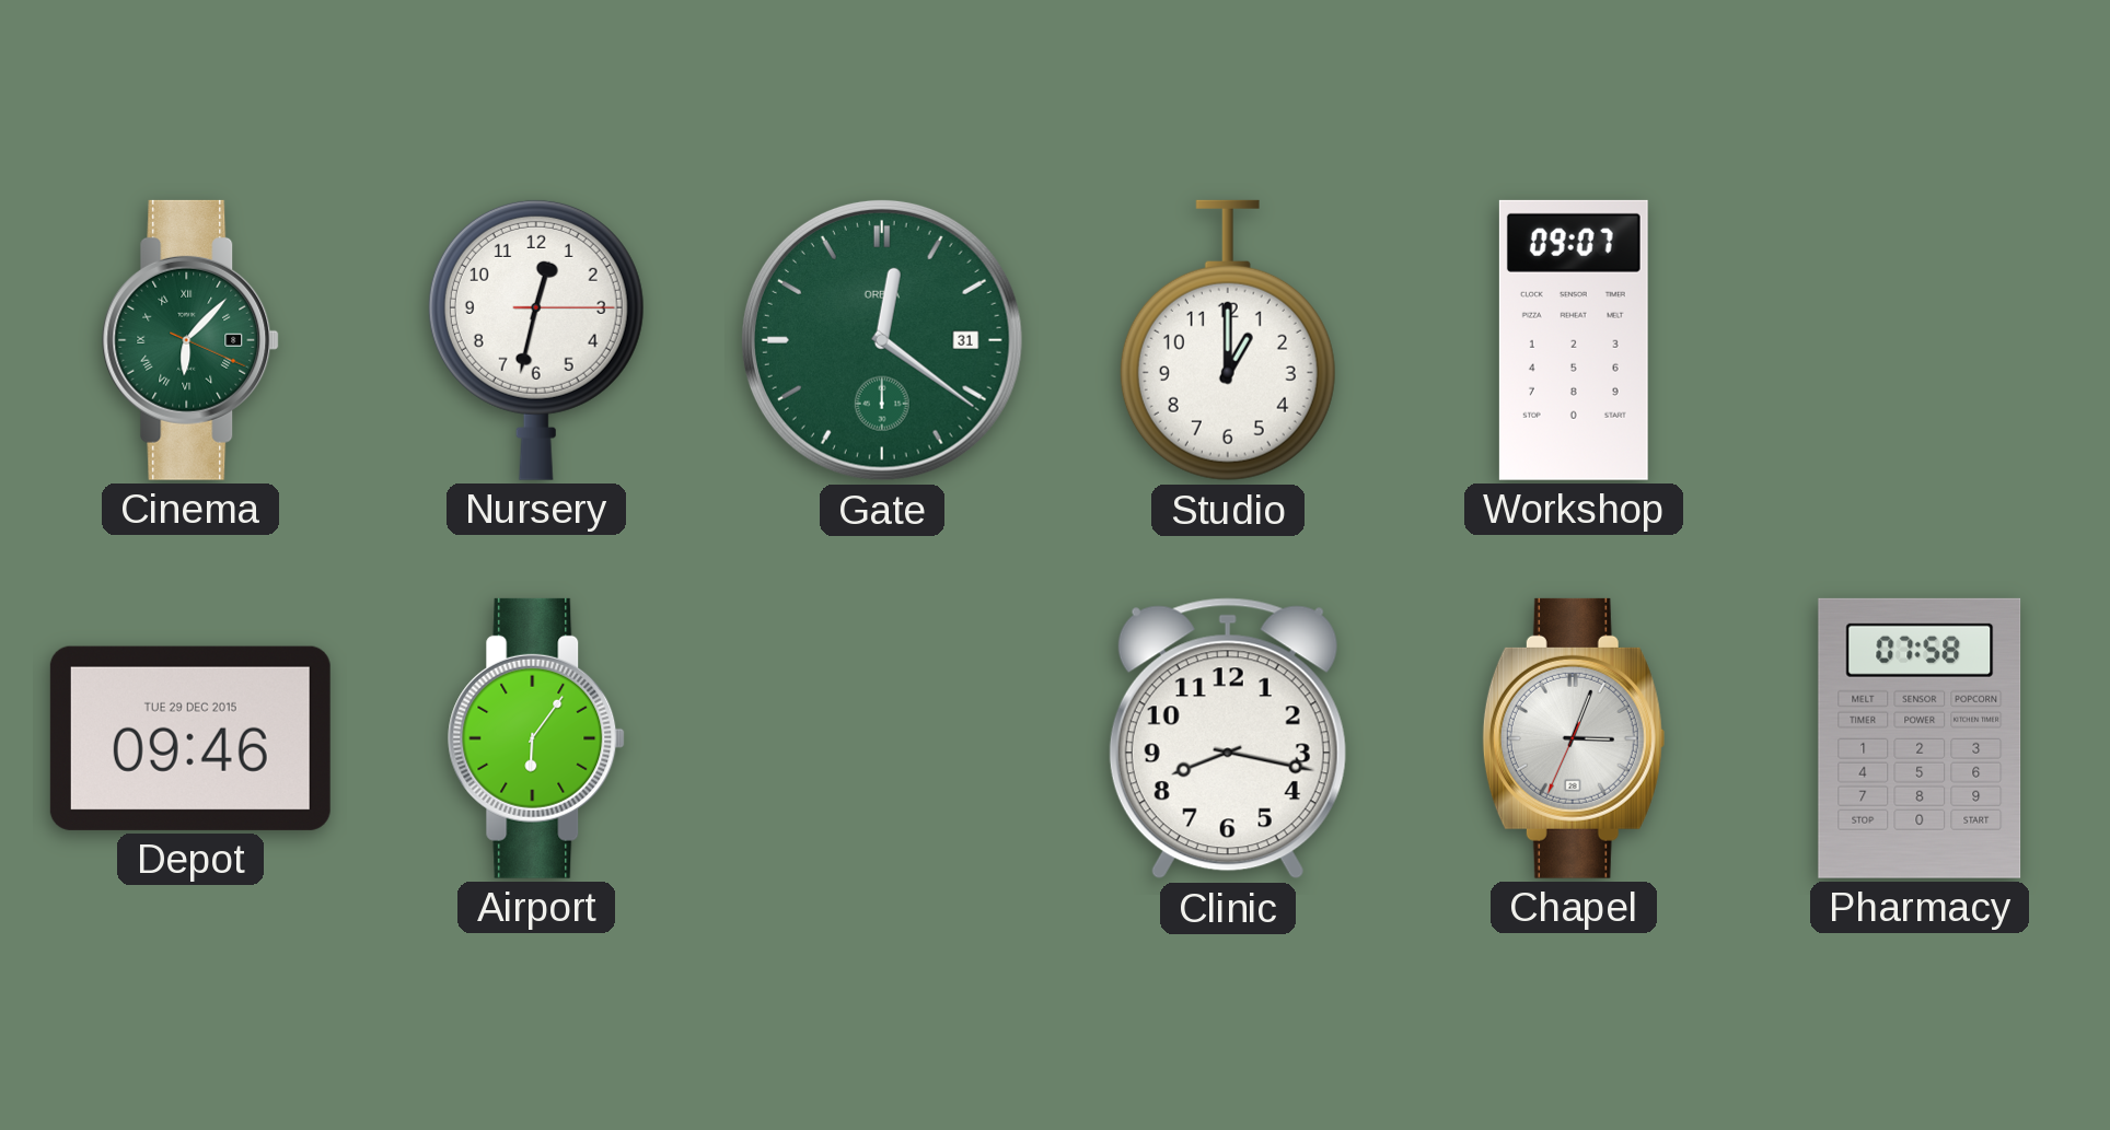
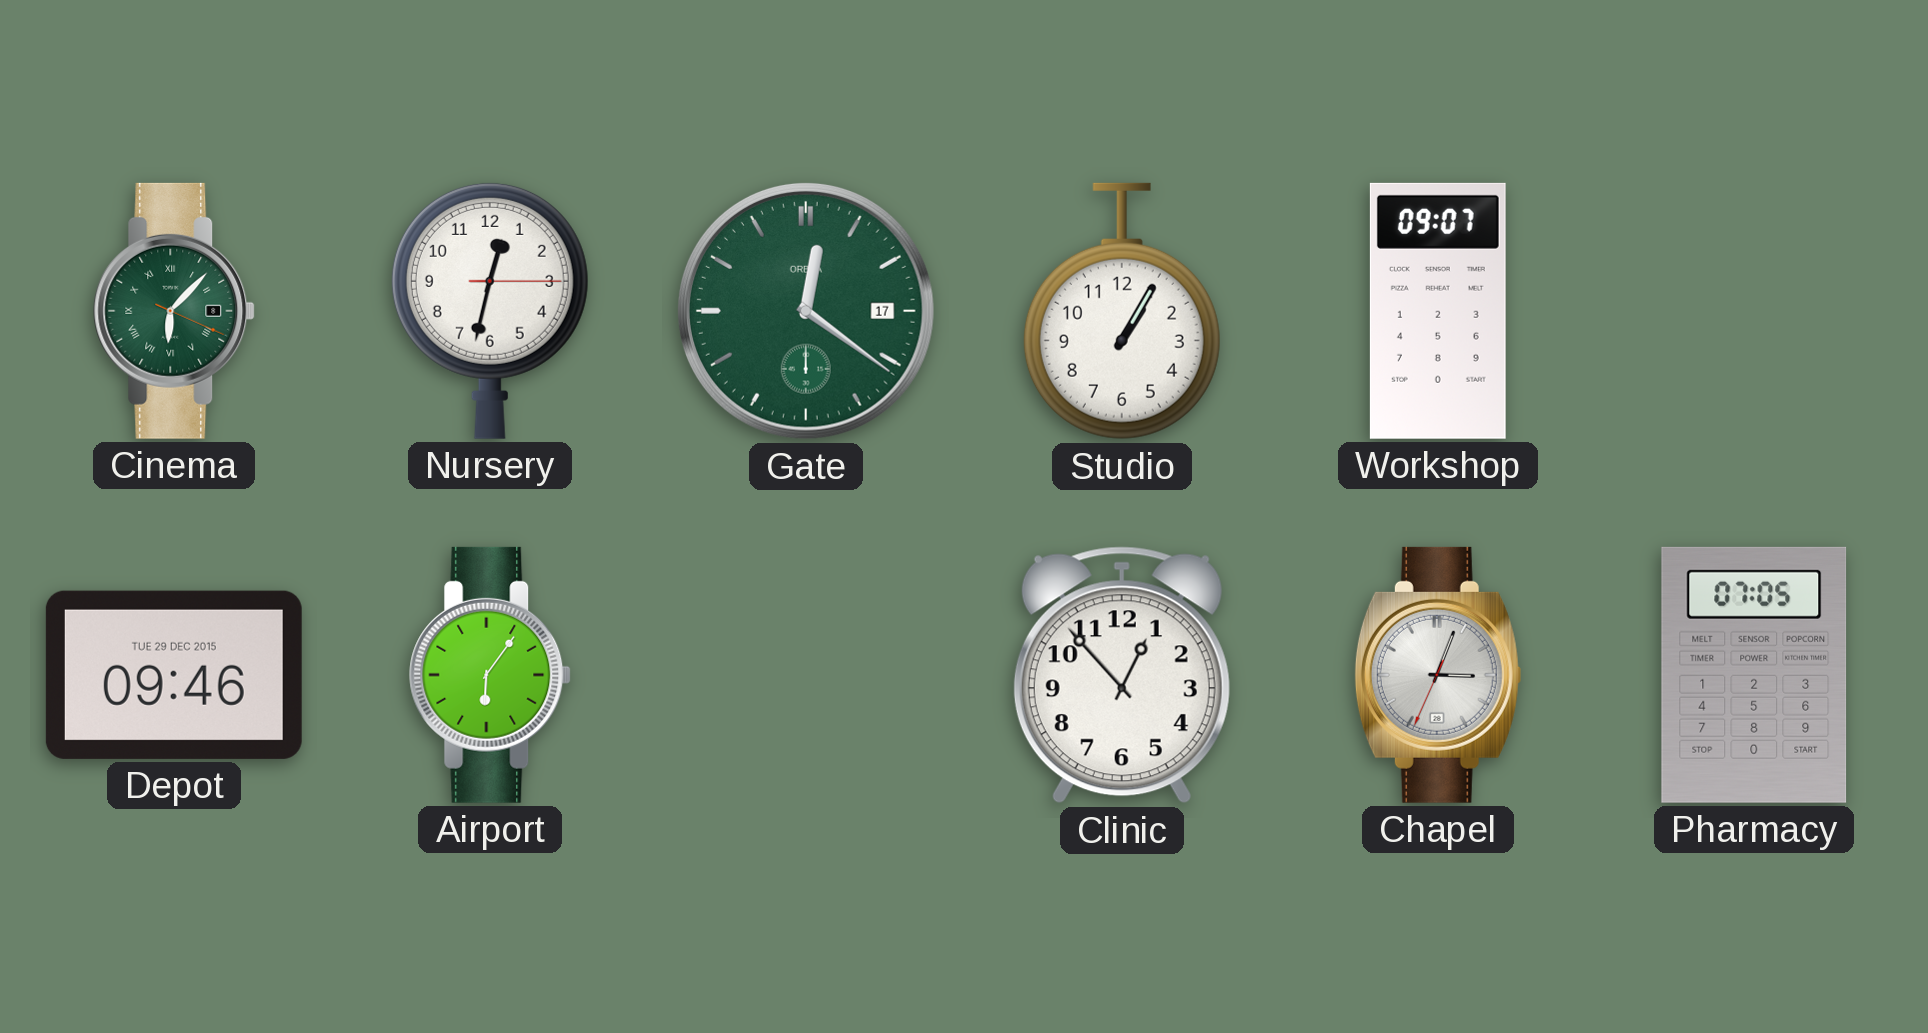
Gate date: 31 -> 17 (806, 311)
Studio: 1:00 -> 1:05 (1122, 311)
Clinic: 8:17 -> 12:53 (1122, 675)
Pharmacy: 07:58 -> 07:05 (1754, 675)
